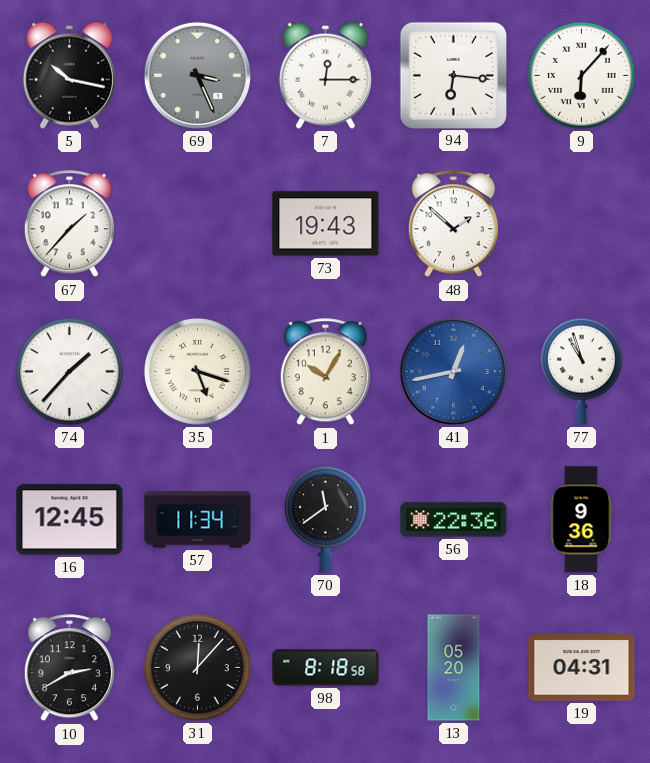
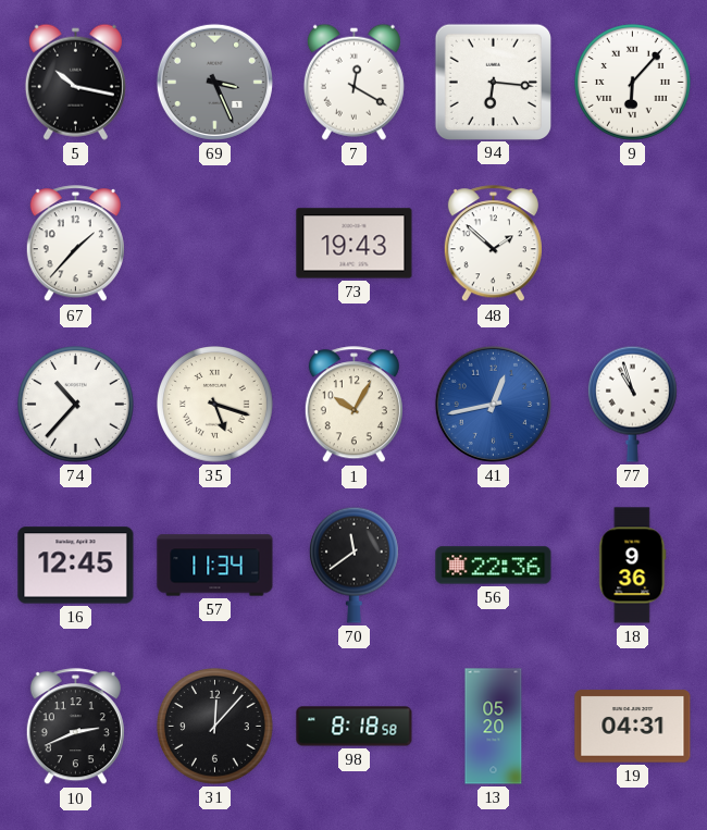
7: 12:15 -> 12:20 (353, 82)
74: 1:37 -> 10:37 (76, 405)
10: 2:40 -> 2:41 (75, 727)
